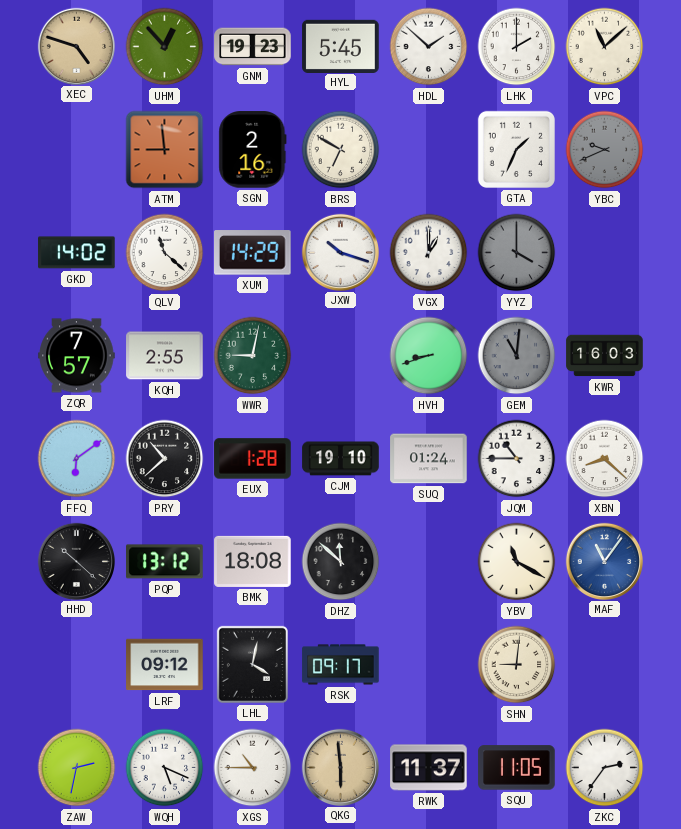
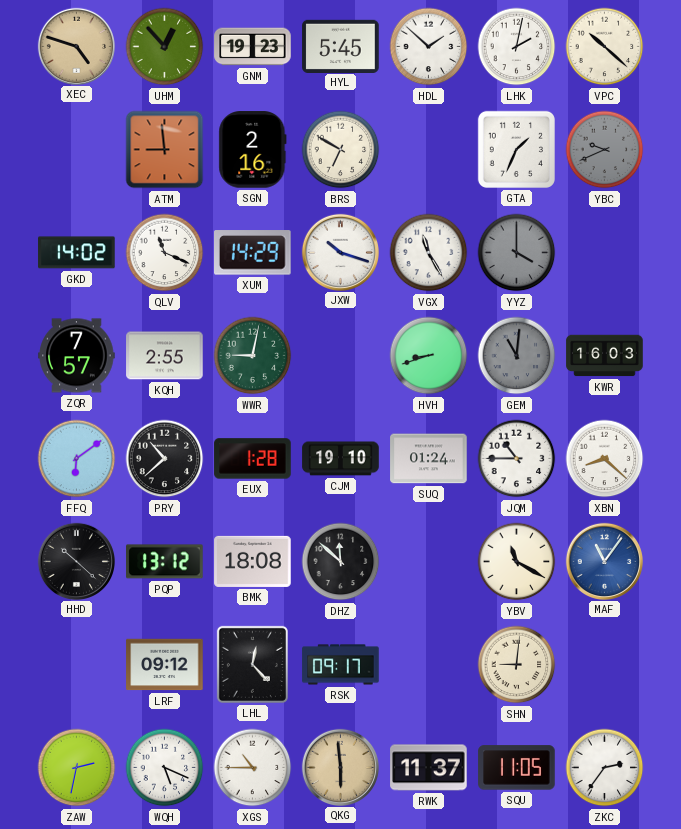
LHK: 2:00 -> 2:02 (517, 47)
VPC: 11:08 -> 10:22 (605, 47)
QLV: 11:22 -> 11:19 (165, 253)
VGX: 1:00 -> 11:25 (429, 253)
LHL: 4:02 -> 12:23 (252, 664)
